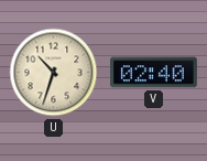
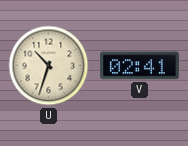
V: 02:40 -> 02:41 (140, 66)
